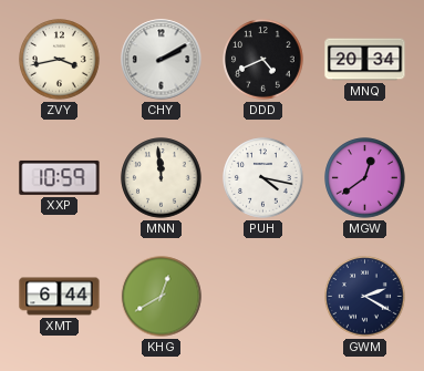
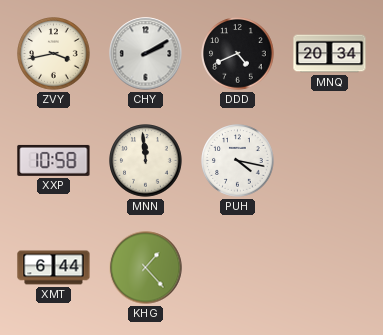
XXP: 10:59 -> 10:58 (54, 160)
MGW: 12:39 -> none (365, 178)
KHG: 12:40 -> 1:23 (146, 268)
GWM: 2:20 -> none (365, 297)
